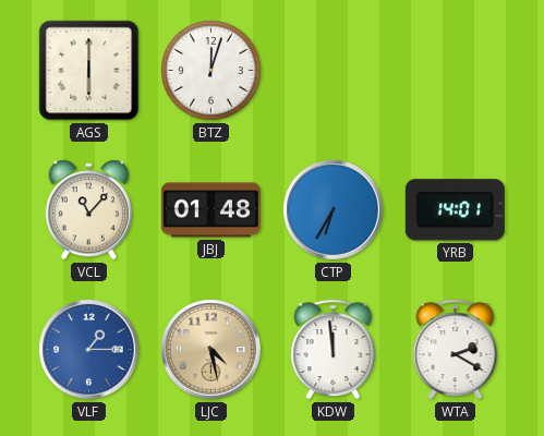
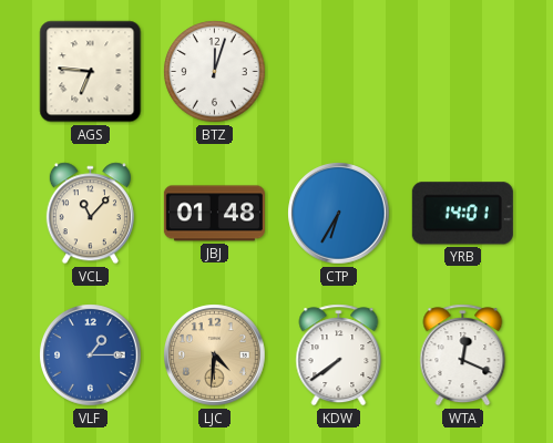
AGS: 6:00 -> 6:46 (91, 72)
LJC: 4:28 -> 4:31 (215, 356)
KDW: 11:59 -> 7:39 (339, 356)
WTA: 2:20 -> 12:19 (463, 356)
